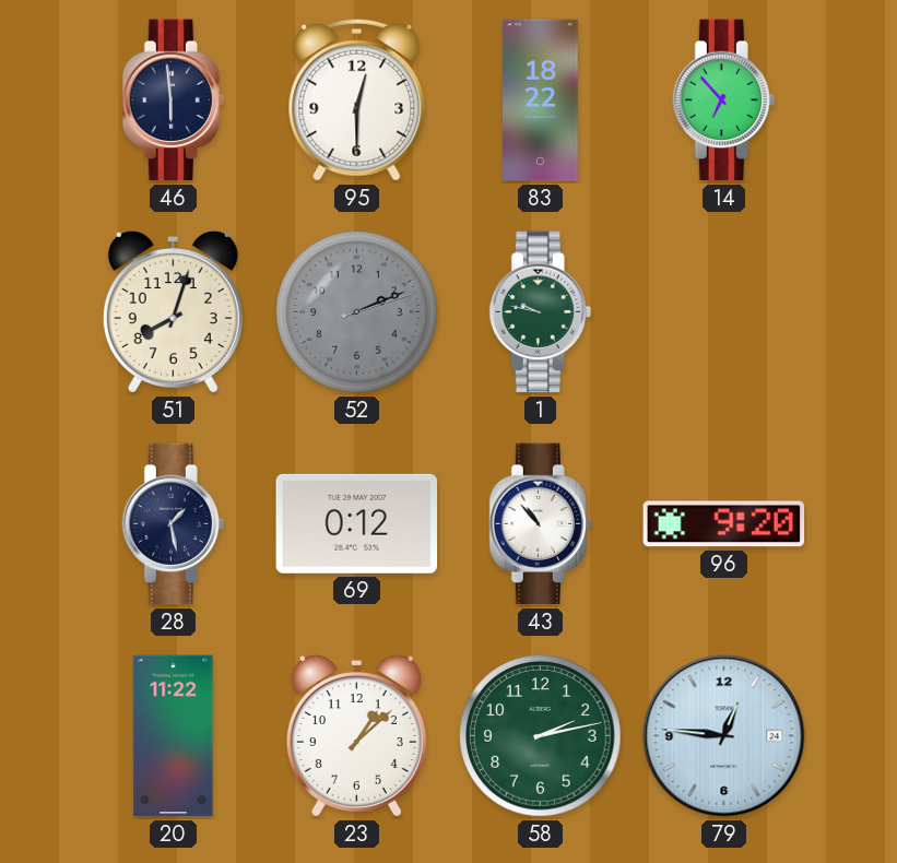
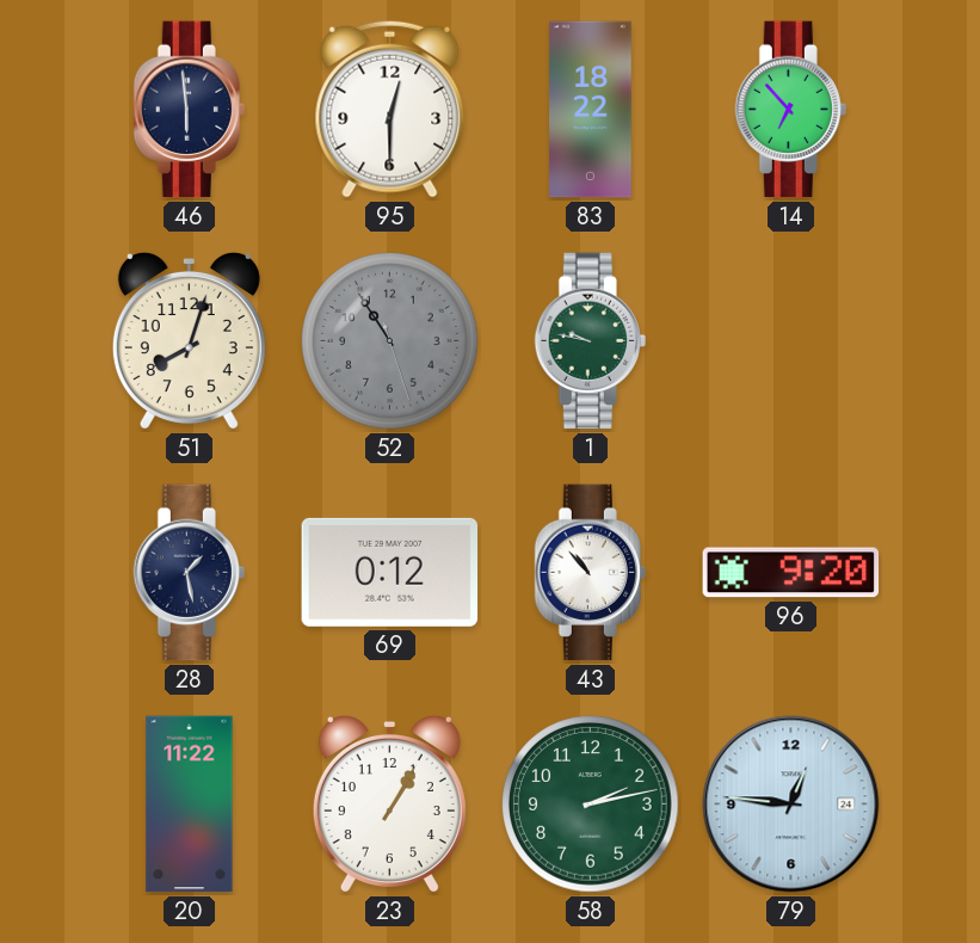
52: 2:11 -> 10:54 (390, 341)
23: 1:08 -> 1:05 (389, 803)
